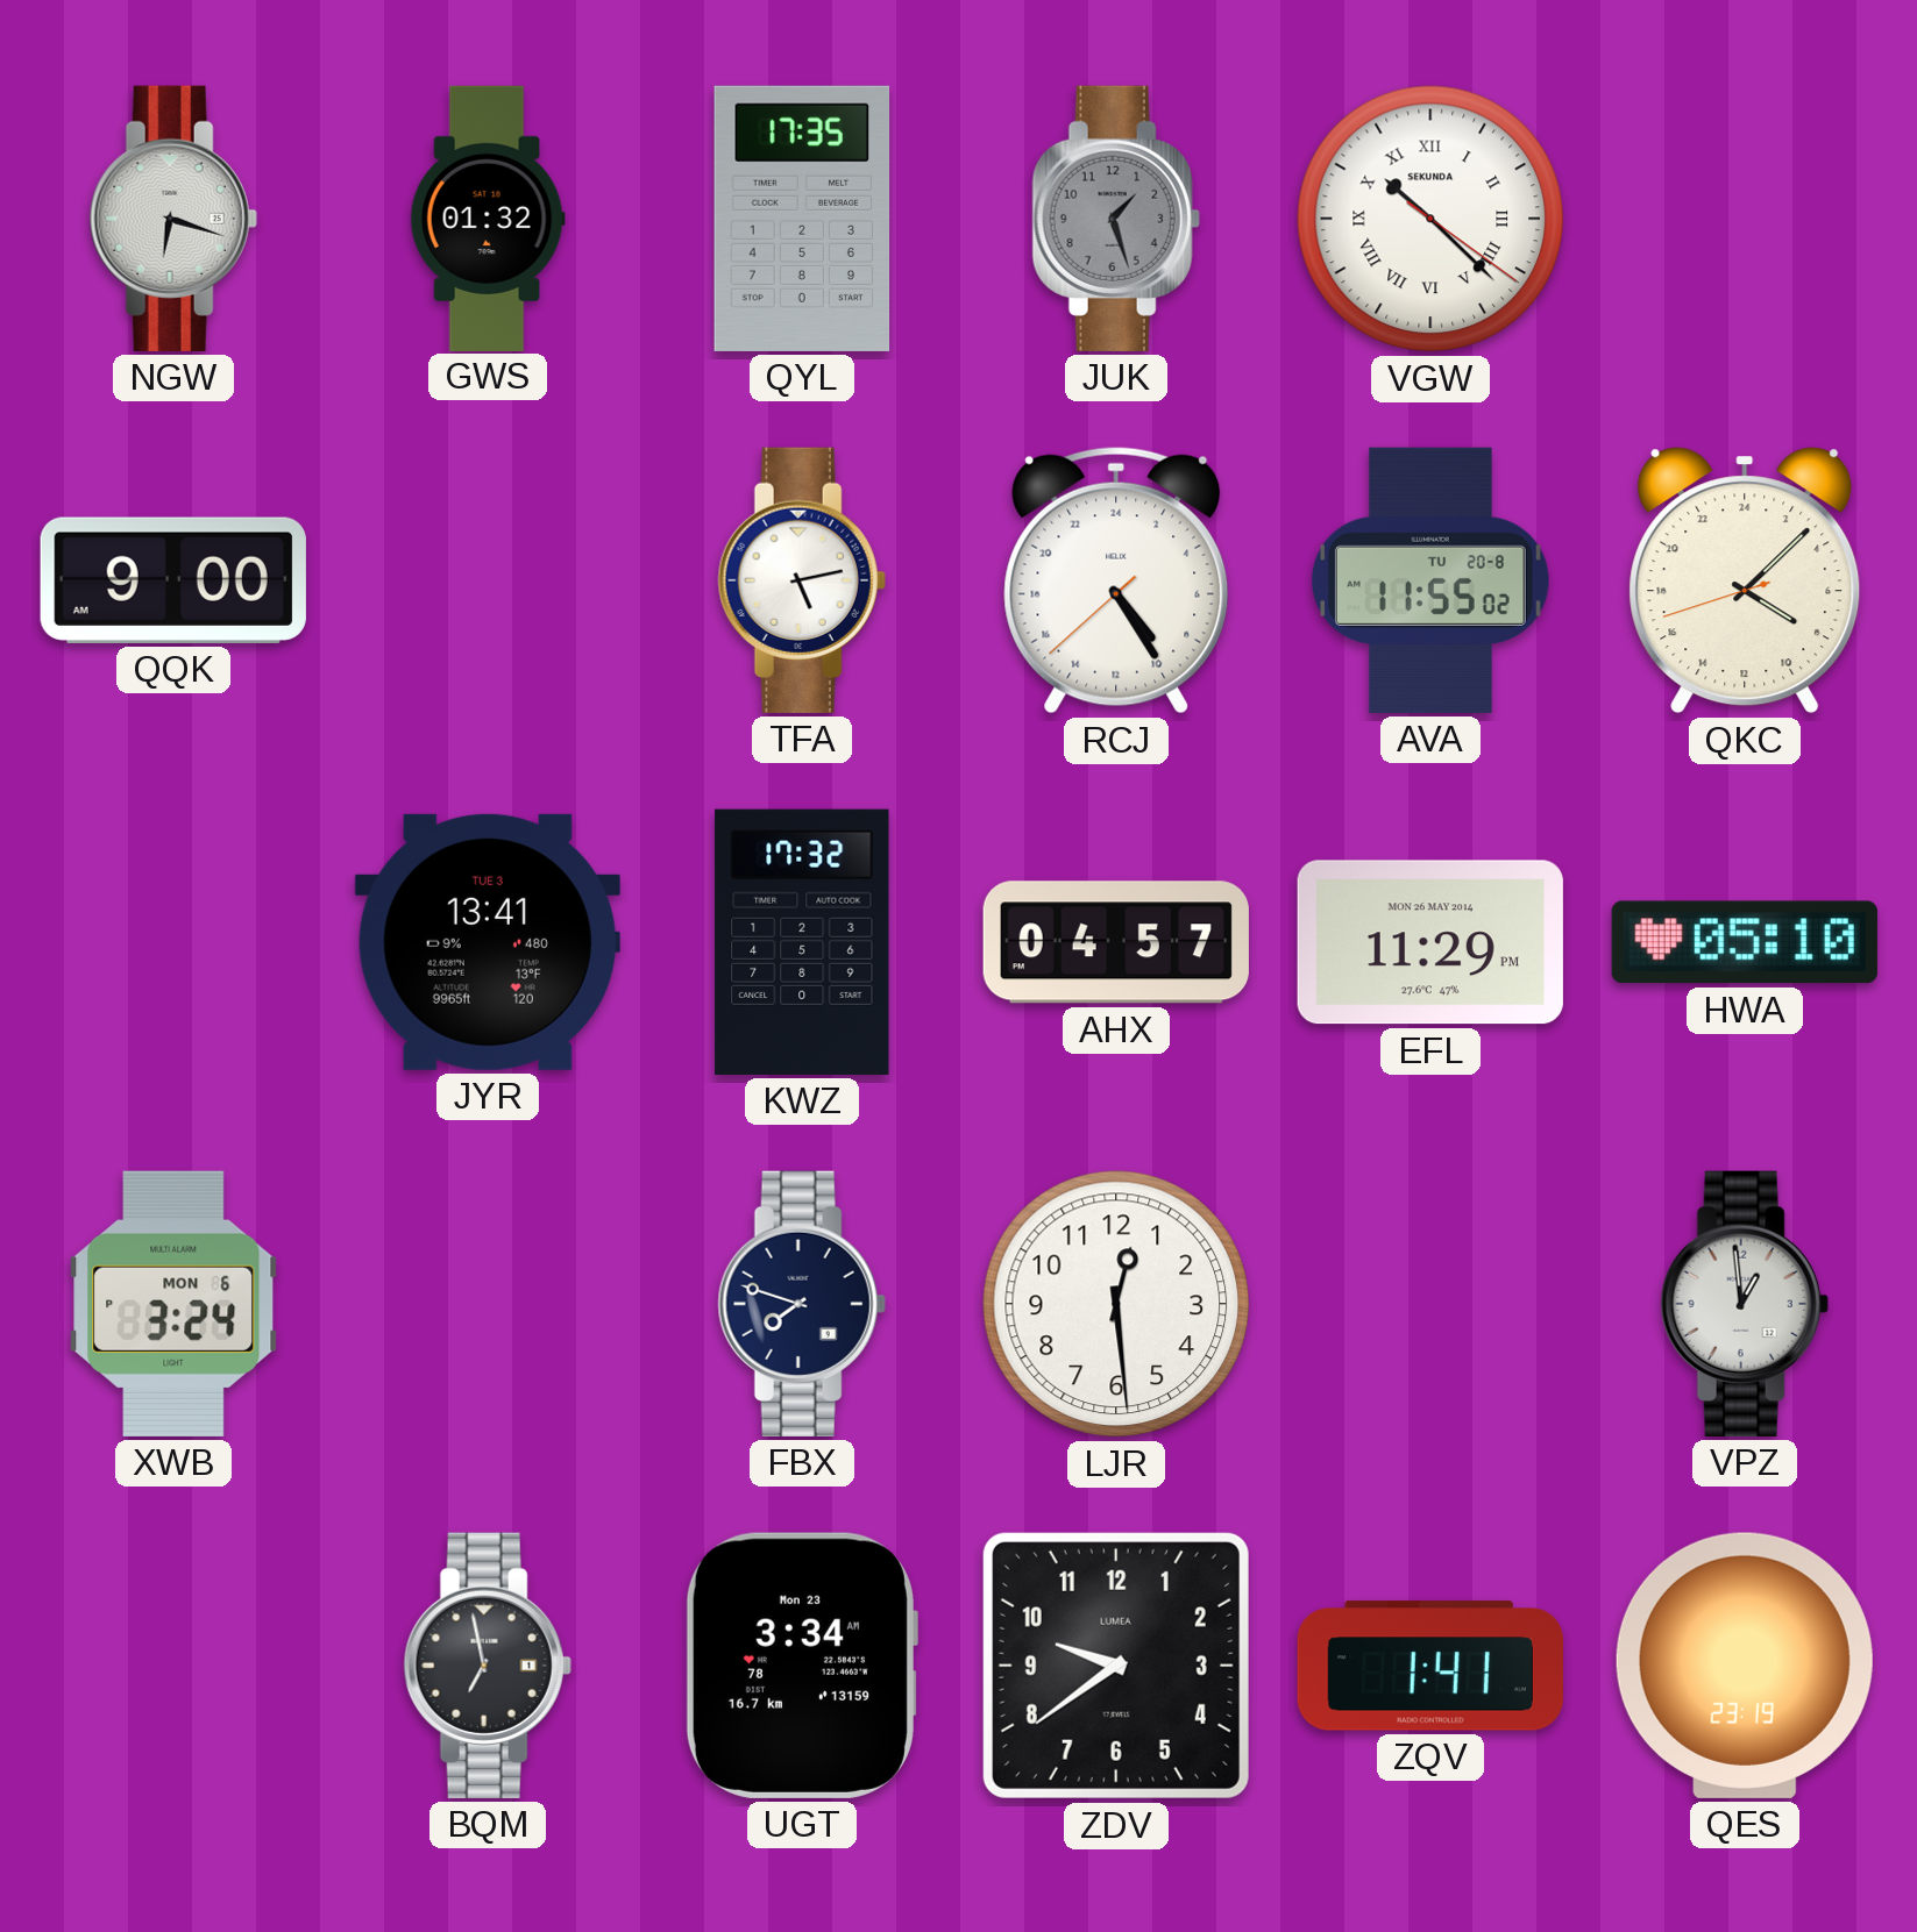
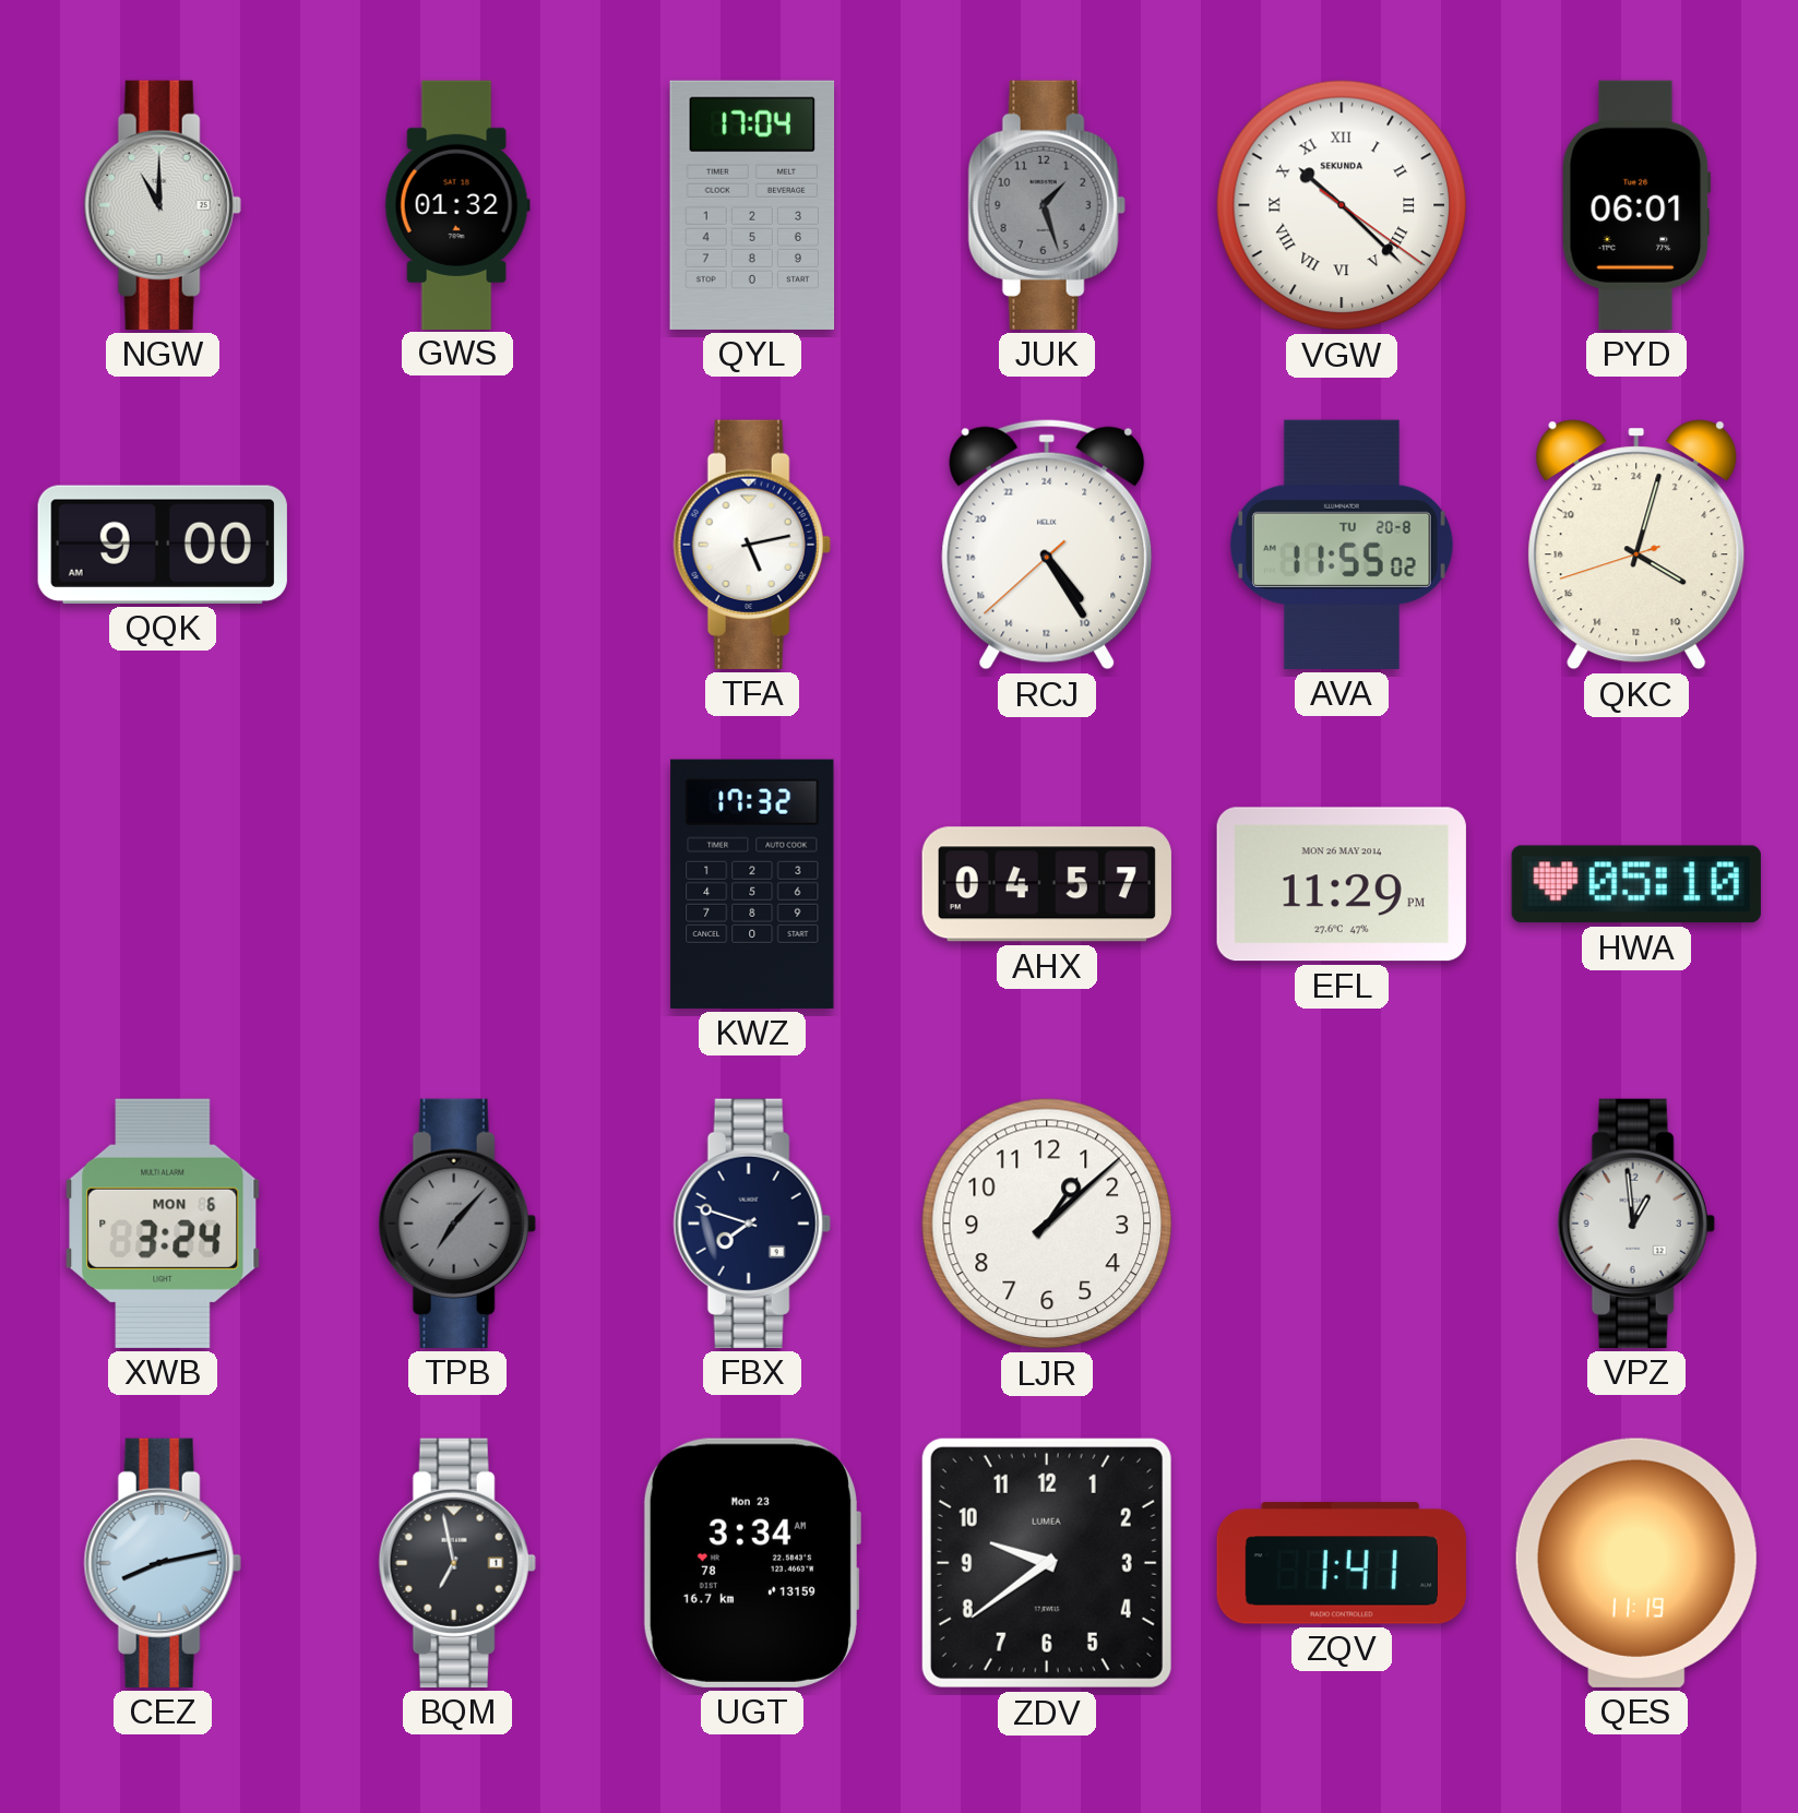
NGW: 6:18 -> 11:00 (163, 205)
QYL: 17:35 -> 17:04 (752, 205)
PYD: none -> 06:01 (1636, 205)
QKC: 8:07 -> 8:02 (1636, 545)
JYR: 13:41 -> none (488, 942)
TPB: none -> 7:07 (457, 1224)
LJR: 12:29 -> 1:08 (1047, 1224)
CEZ: none -> 8:13 (163, 1563)
QES: 23:19 -> 11:19 (1636, 1563)
